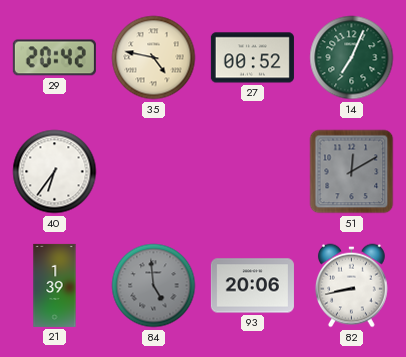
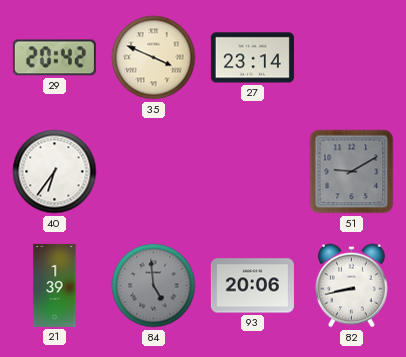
35: 4:47 -> 3:49 (154, 58)
27: 00:52 -> 23:14 (252, 58)
14: 7:04 -> none (352, 58)
51: 12:10 -> 9:10 (352, 172)
